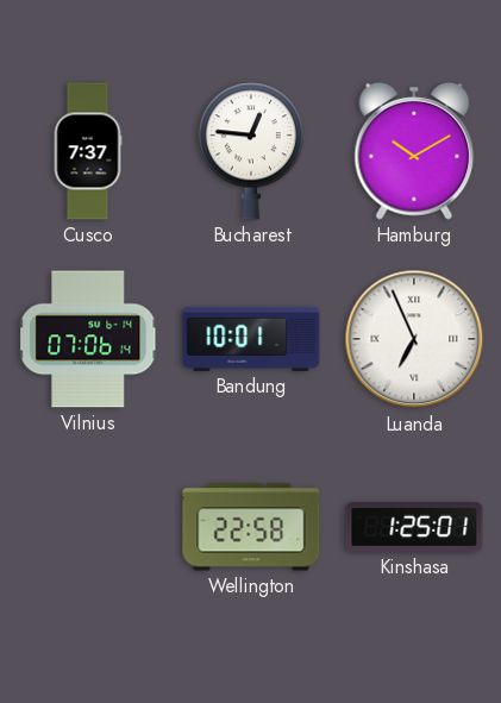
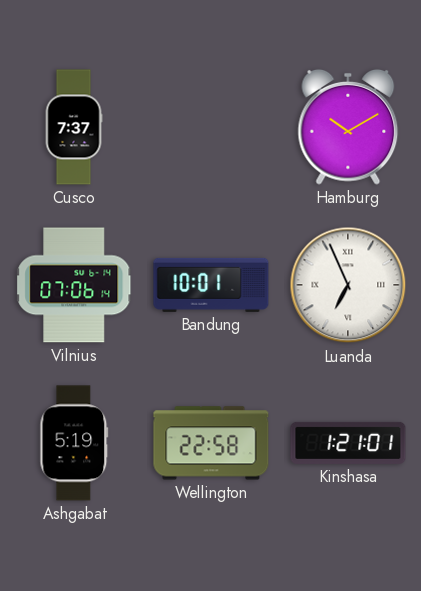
Bucharest: 12:46 -> none (251, 151)
Ashgabat: none -> 5:19 (74, 443)
Kinshasa: 1:25 -> 1:21 (348, 443)
